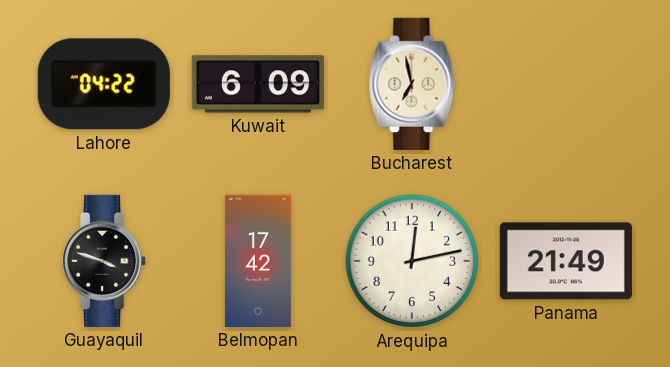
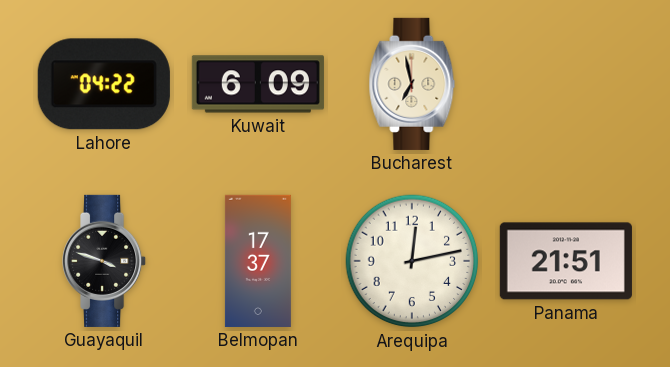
Belmopan: 17:42 -> 17:37 (258, 261)
Panama: 21:49 -> 21:51 (566, 261)
